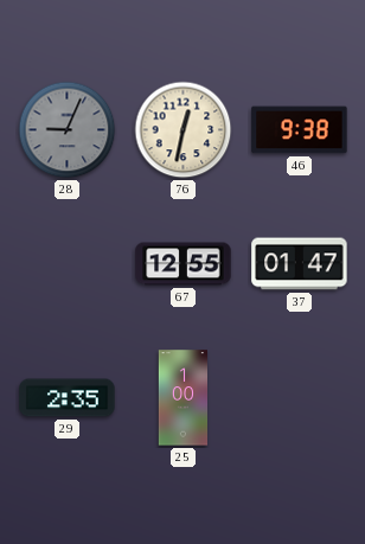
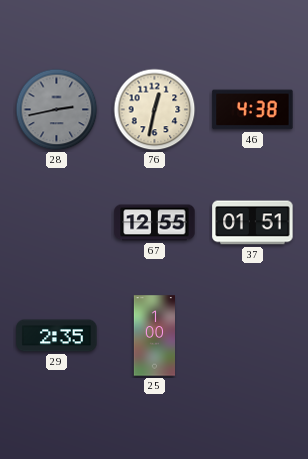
28: 9:04 -> 2:43 (57, 110)
46: 9:38 -> 4:38 (253, 110)
37: 01:47 -> 01:51 (253, 223)
